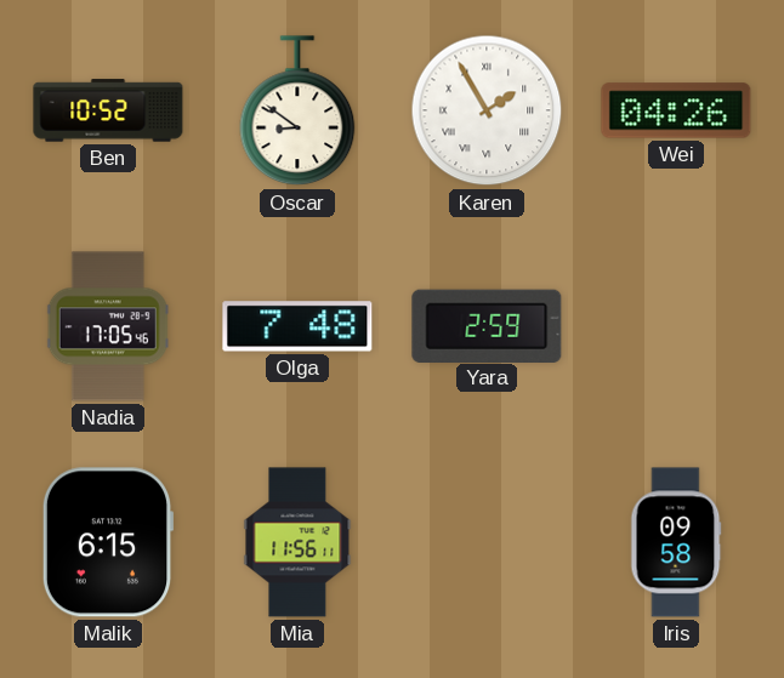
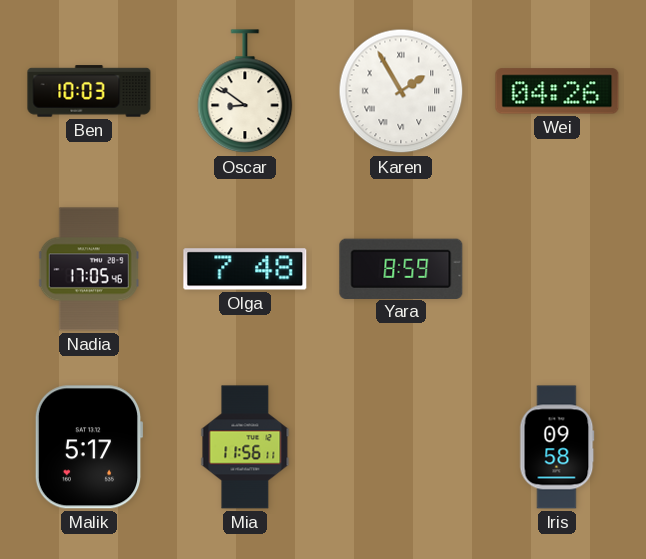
Ben: 10:52 -> 10:03 (89, 91)
Yara: 2:59 -> 8:59 (401, 268)
Malik: 6:15 -> 5:17 (89, 447)
